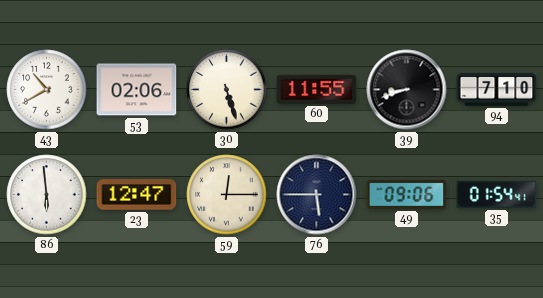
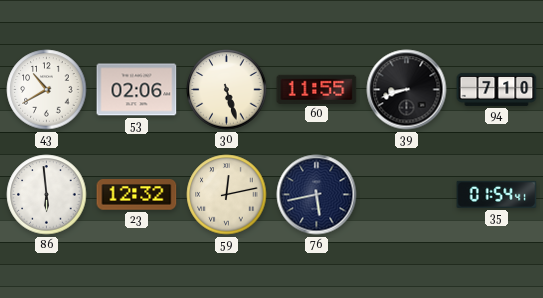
23: 12:47 -> 12:32 (137, 195)
59: 12:15 -> 12:13 (227, 195)
76: 5:45 -> 5:43 (317, 195)
49: 09:06 -> none (407, 194)
